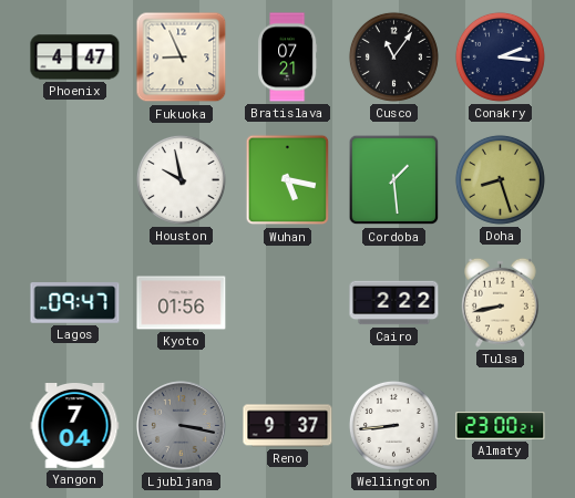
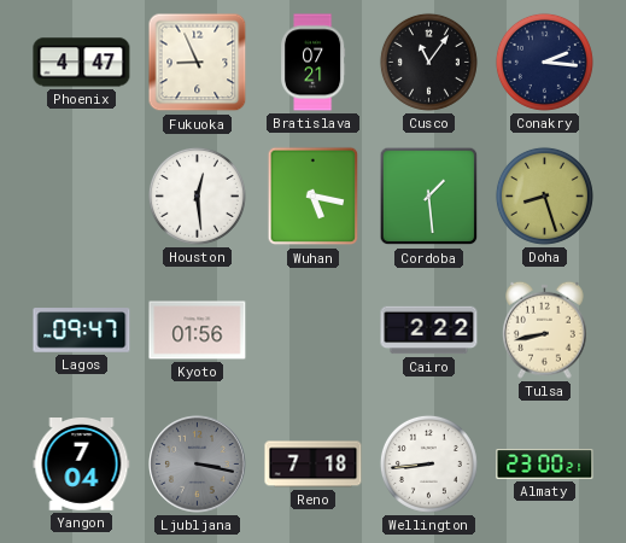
Houston: 9:58 -> 12:29 (197, 195)
Reno: 9:37 -> 7:18 (314, 465)
